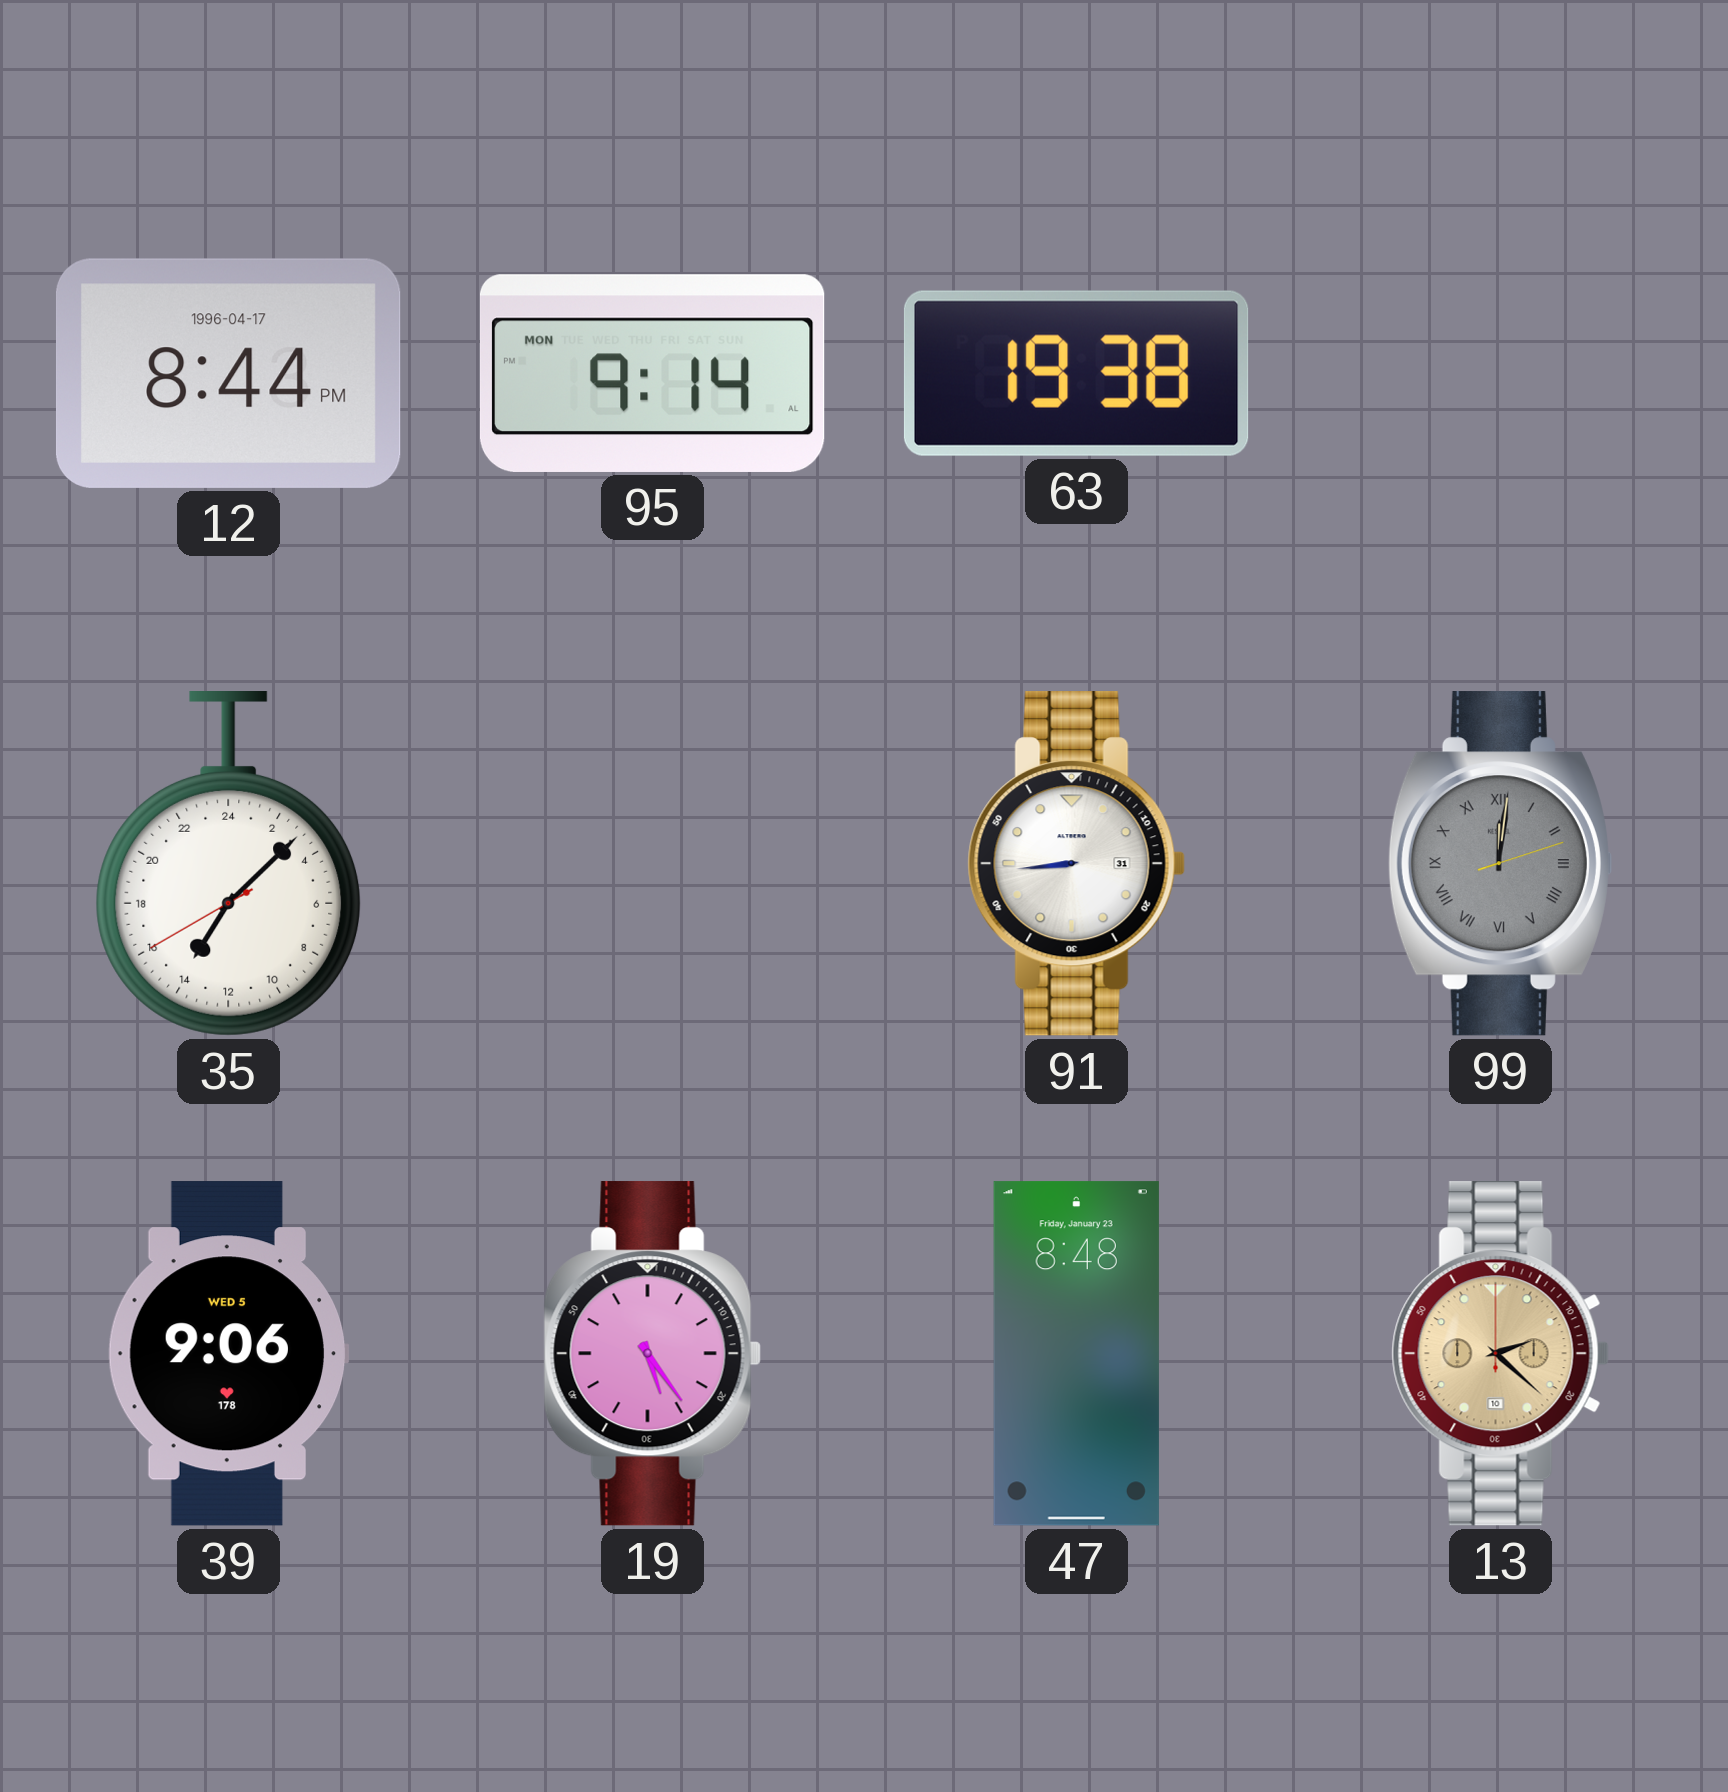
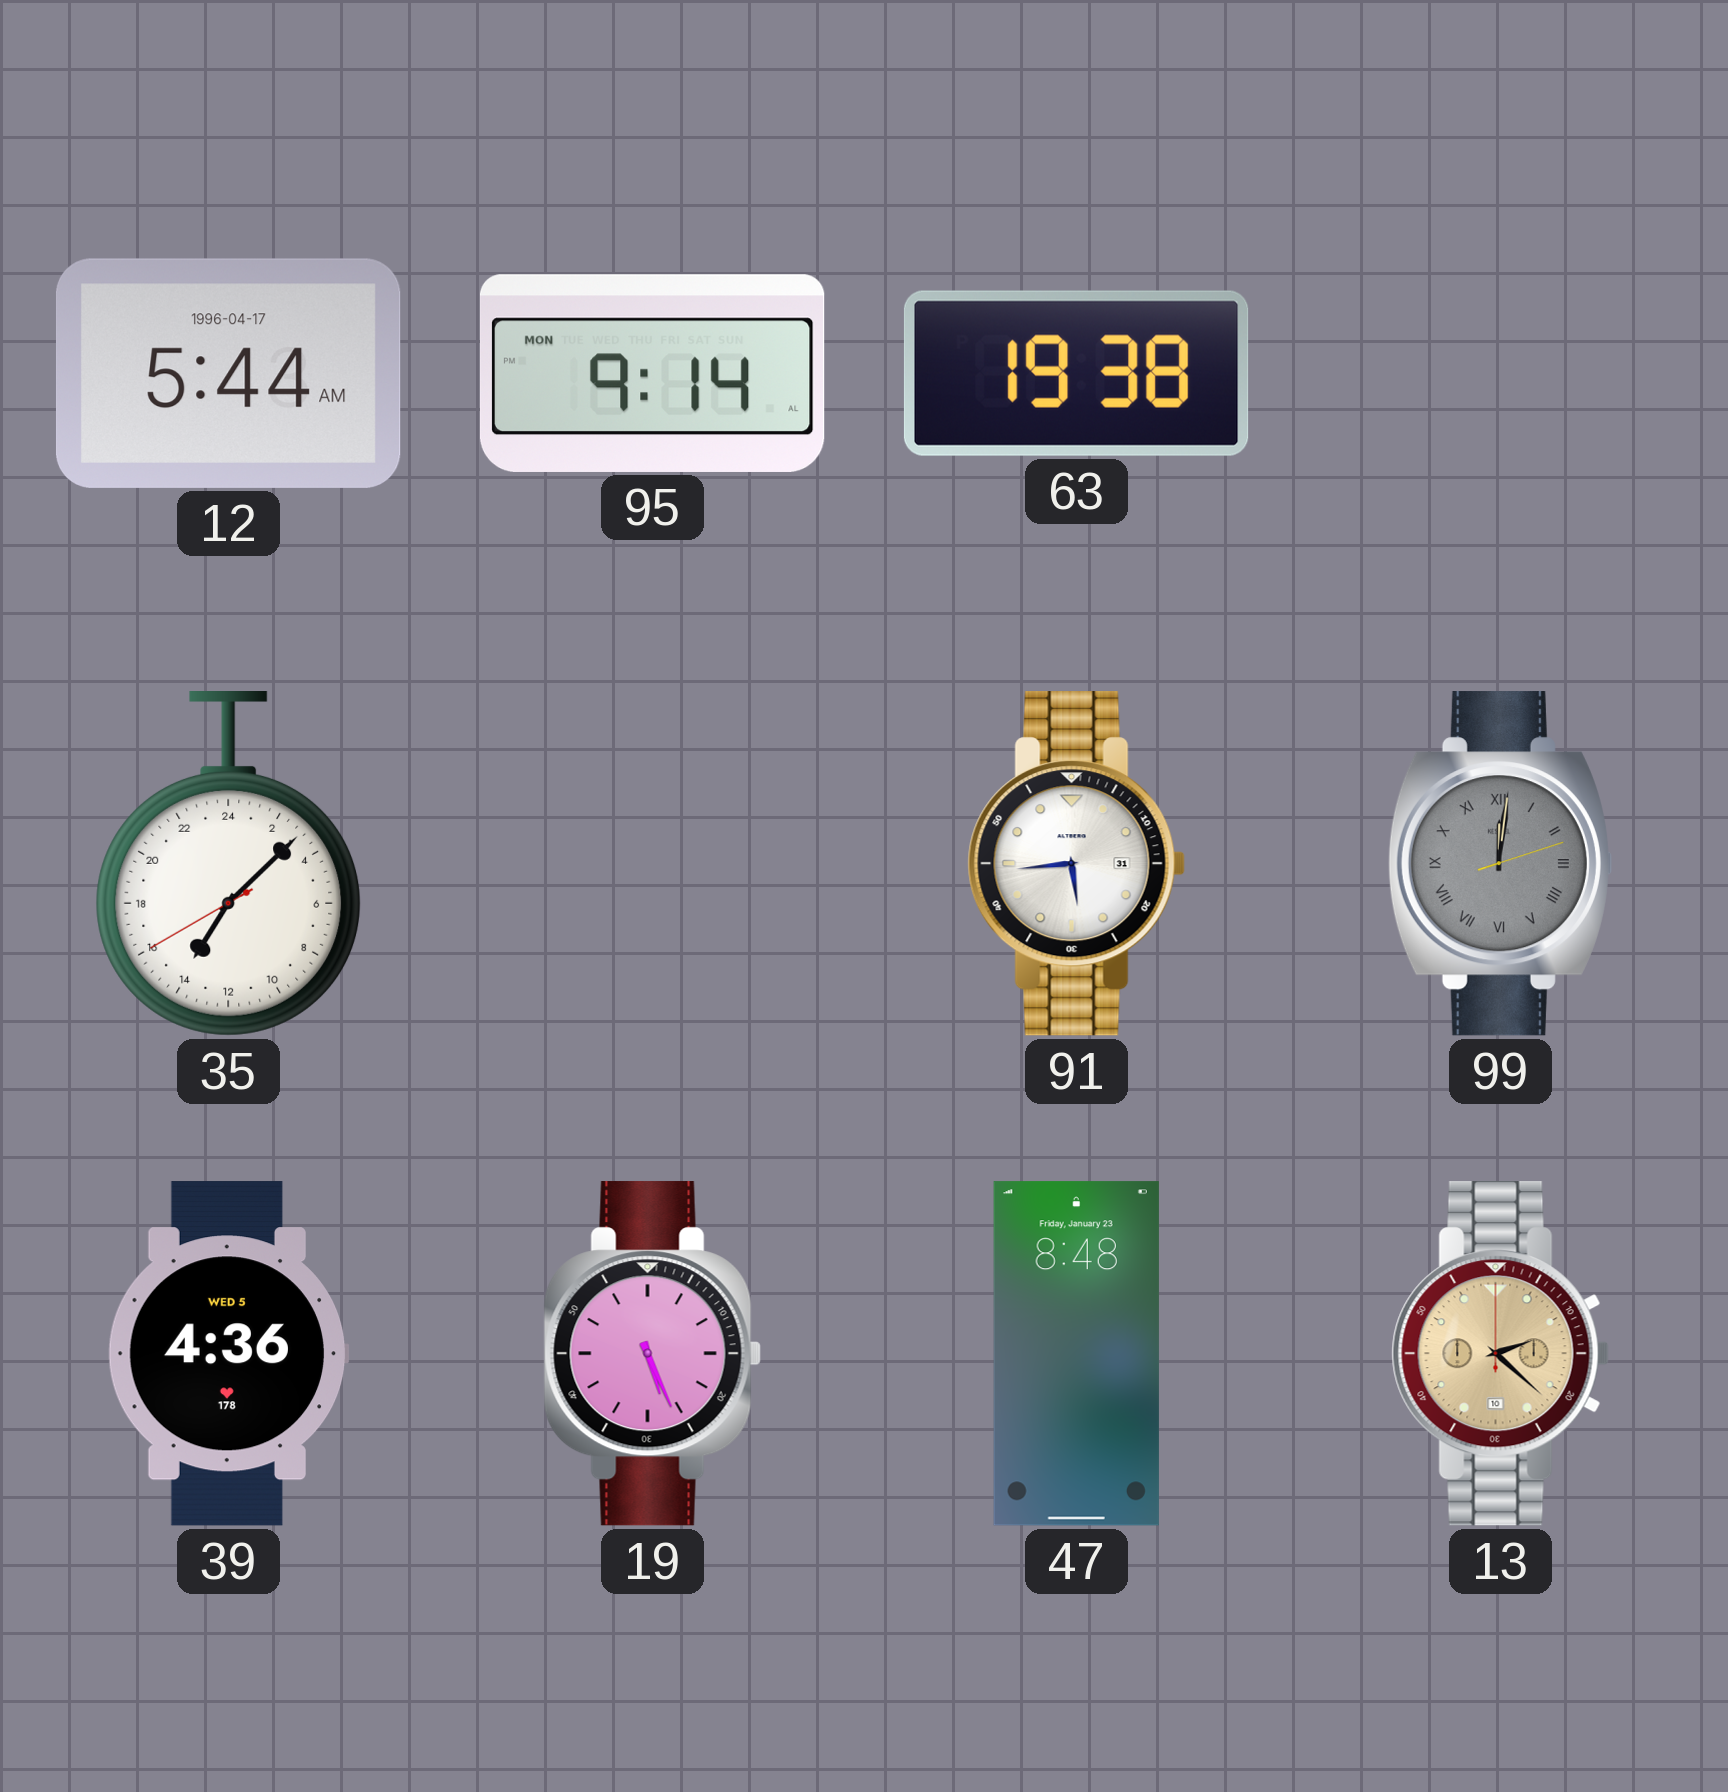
12: 8:44 -> 5:44 (228, 373)
91: 8:44 -> 5:44 (1076, 864)
39: 9:06 -> 4:36 (228, 1354)
19: 5:24 -> 5:26 (652, 1354)
